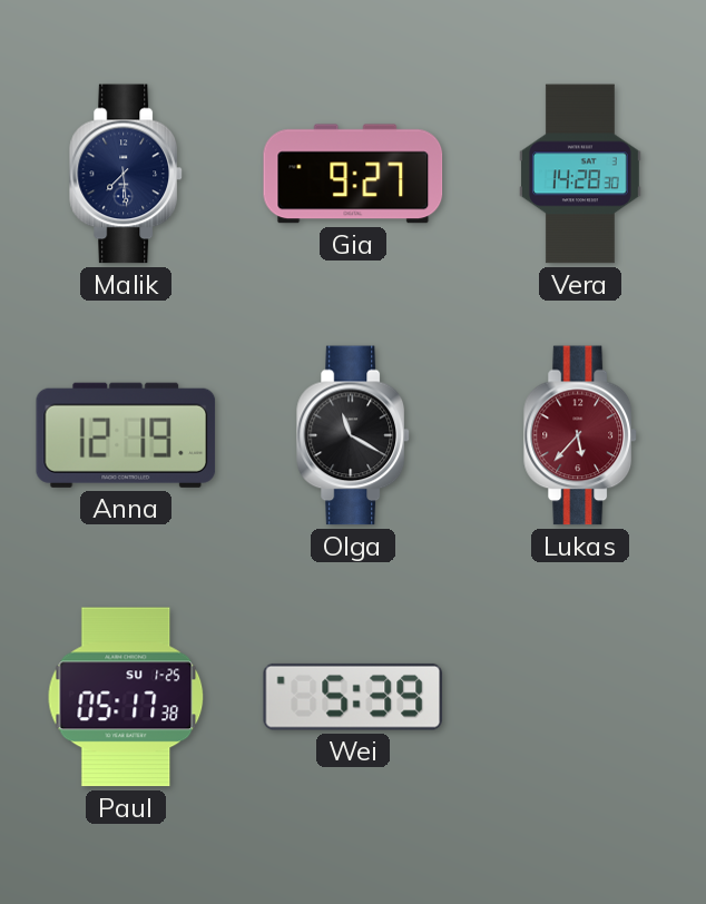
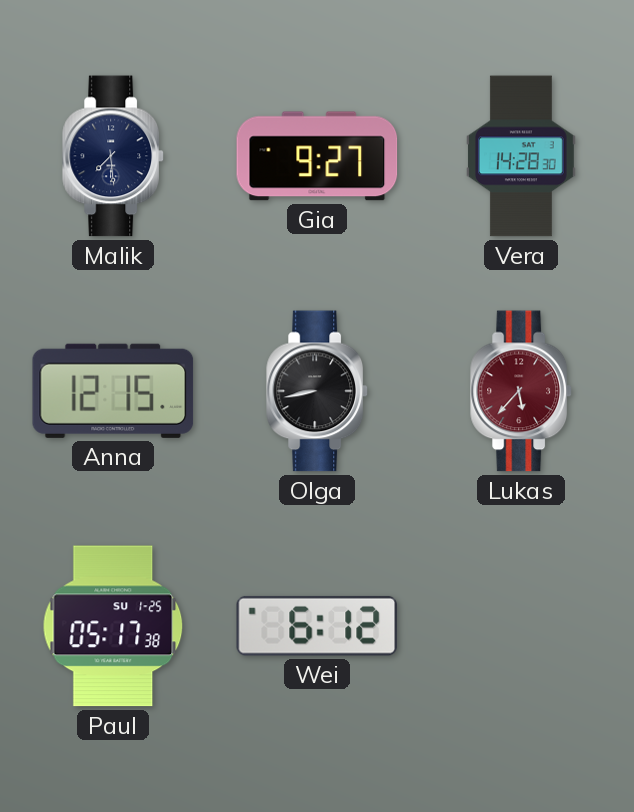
Anna: 12:19 -> 12:15 (113, 391)
Olga: 11:20 -> 8:43 (317, 391)
Wei: 5:39 -> 6:12 (317, 626)
